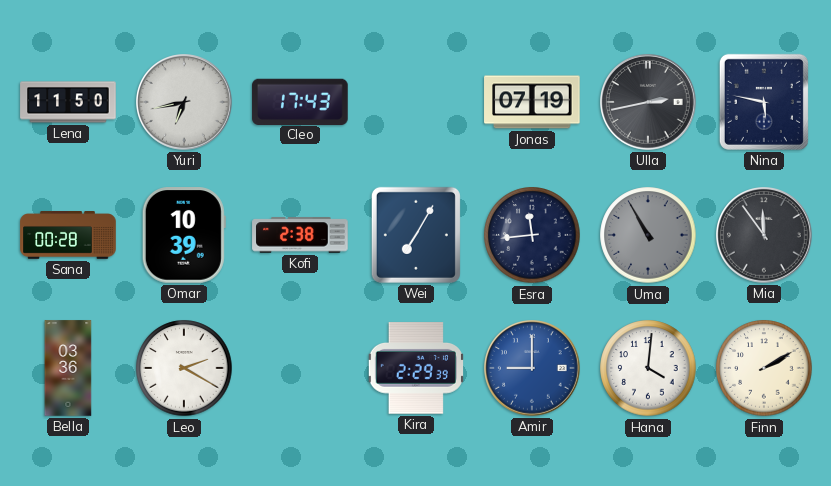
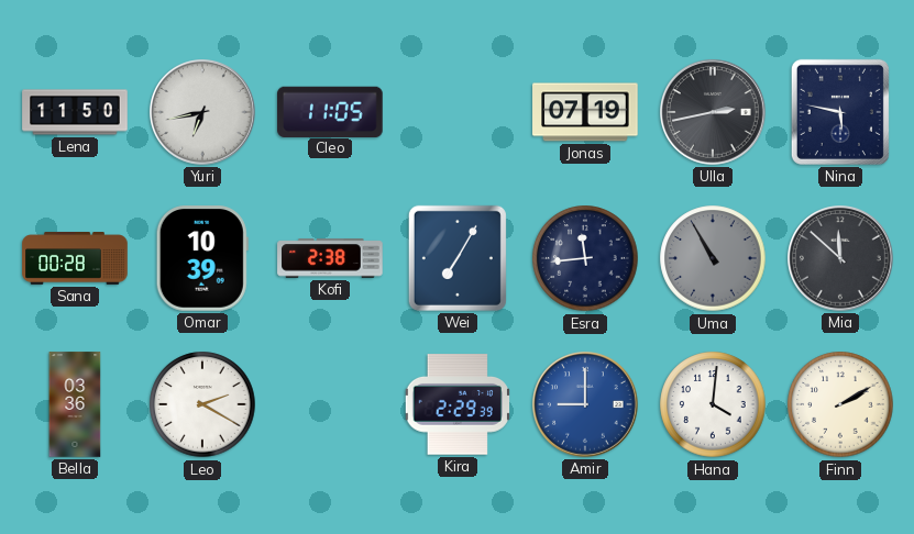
Cleo: 17:43 -> 11:05 (330, 111)
Mia: 11:54 -> 11:52 (841, 259)
